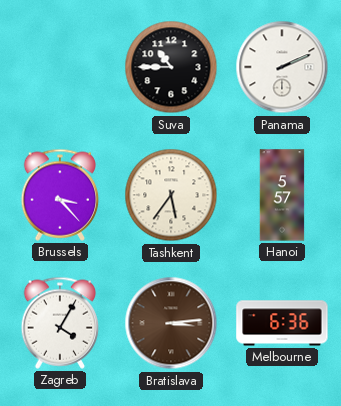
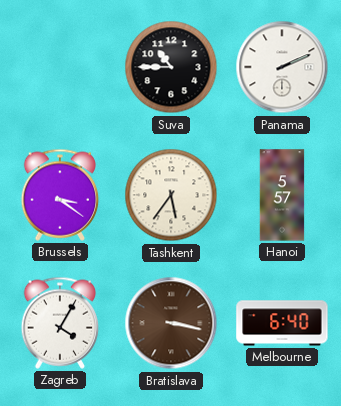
Brussels: 3:23 -> 3:21 (60, 195)
Bratislava: 3:14 -> 3:17 (171, 323)
Melbourne: 6:36 -> 6:40 (282, 323)
